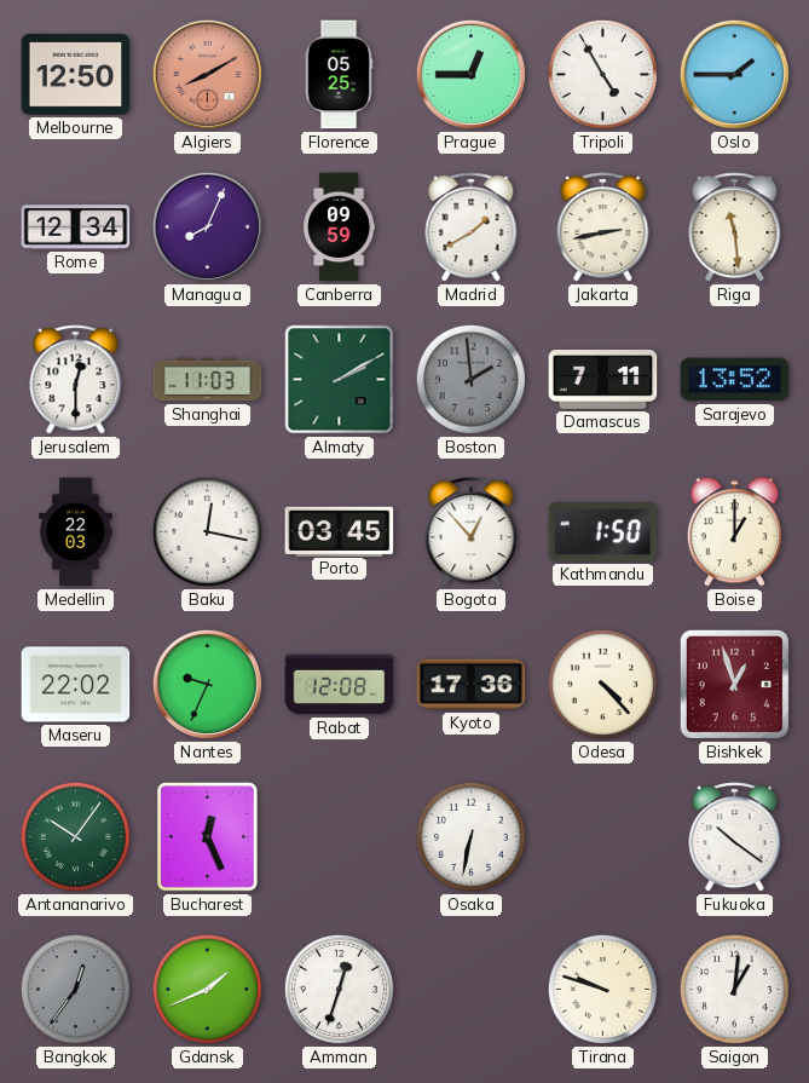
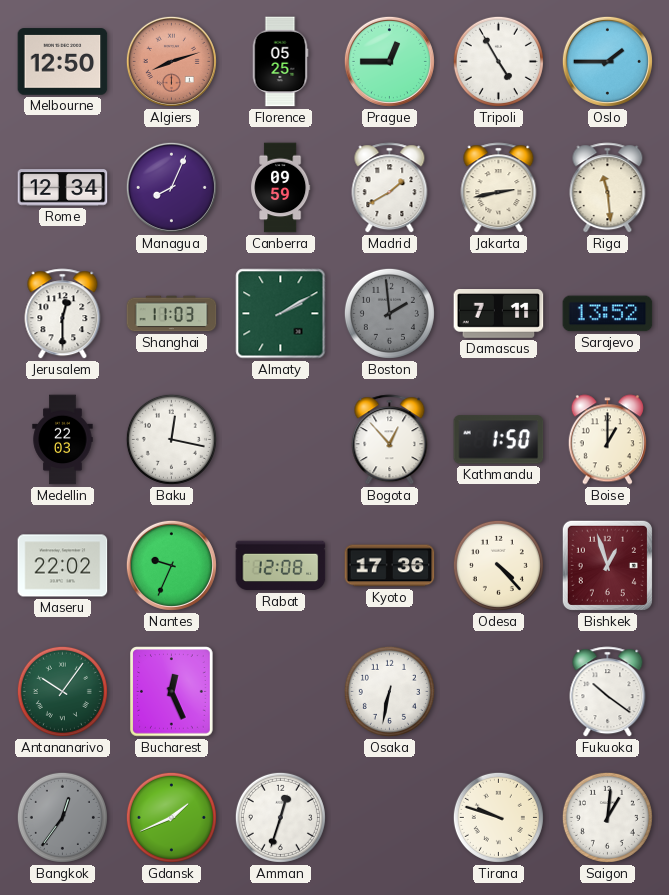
Algiers: 8:10 -> 8:12 (171, 61)
Porto: 03:45 -> none (340, 531)
